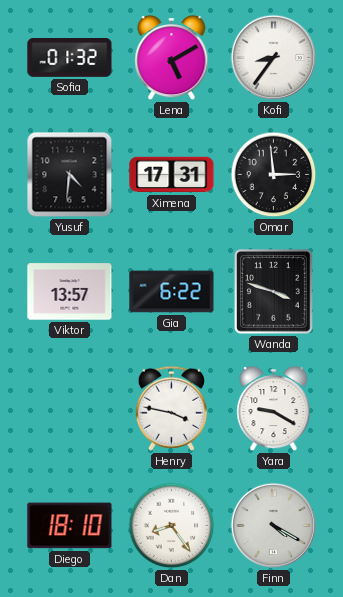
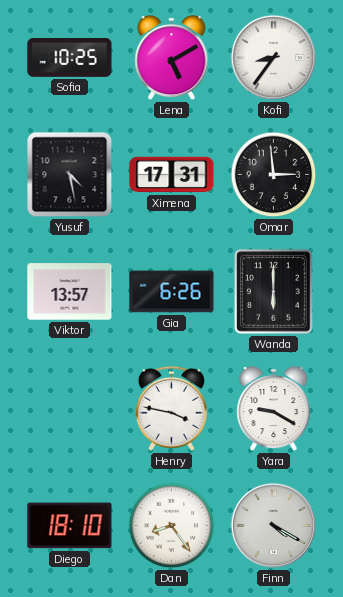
Sofia: 01:32 -> 10:25 (70, 58)
Yusuf: 4:31 -> 4:28 (70, 175)
Gia: 6:22 -> 6:26 (172, 292)
Wanda: 3:48 -> 6:00 (274, 292)
